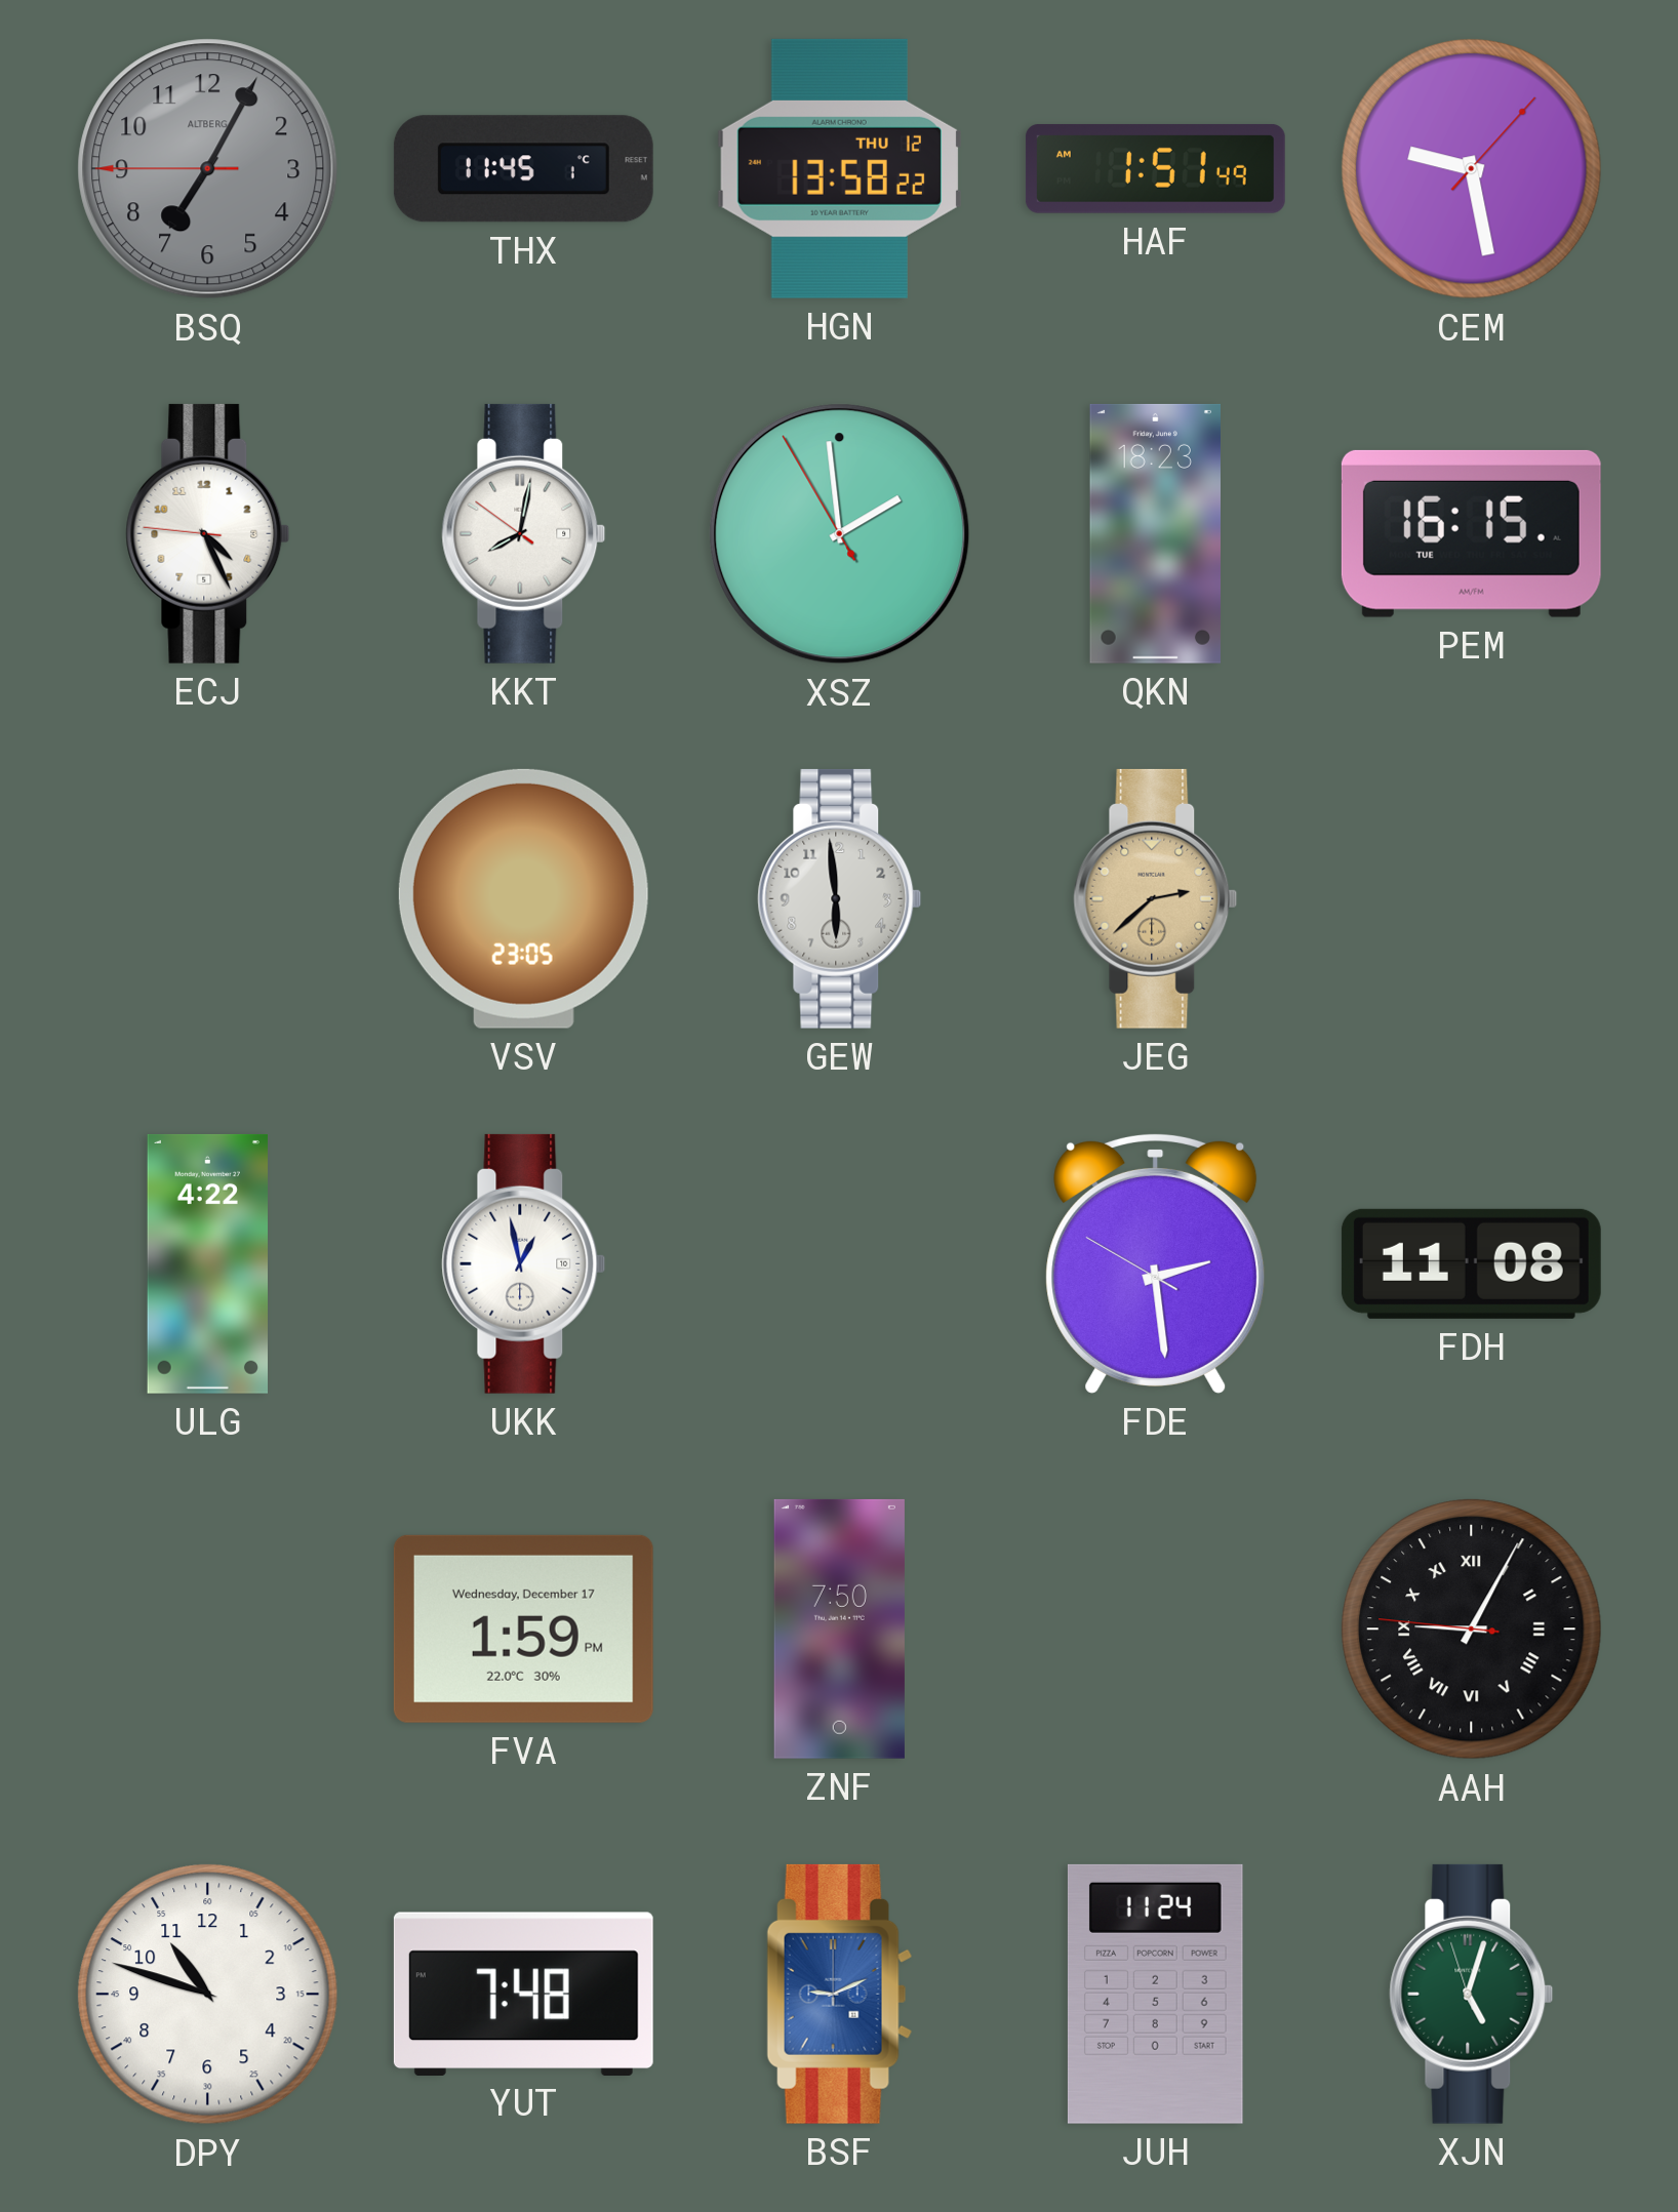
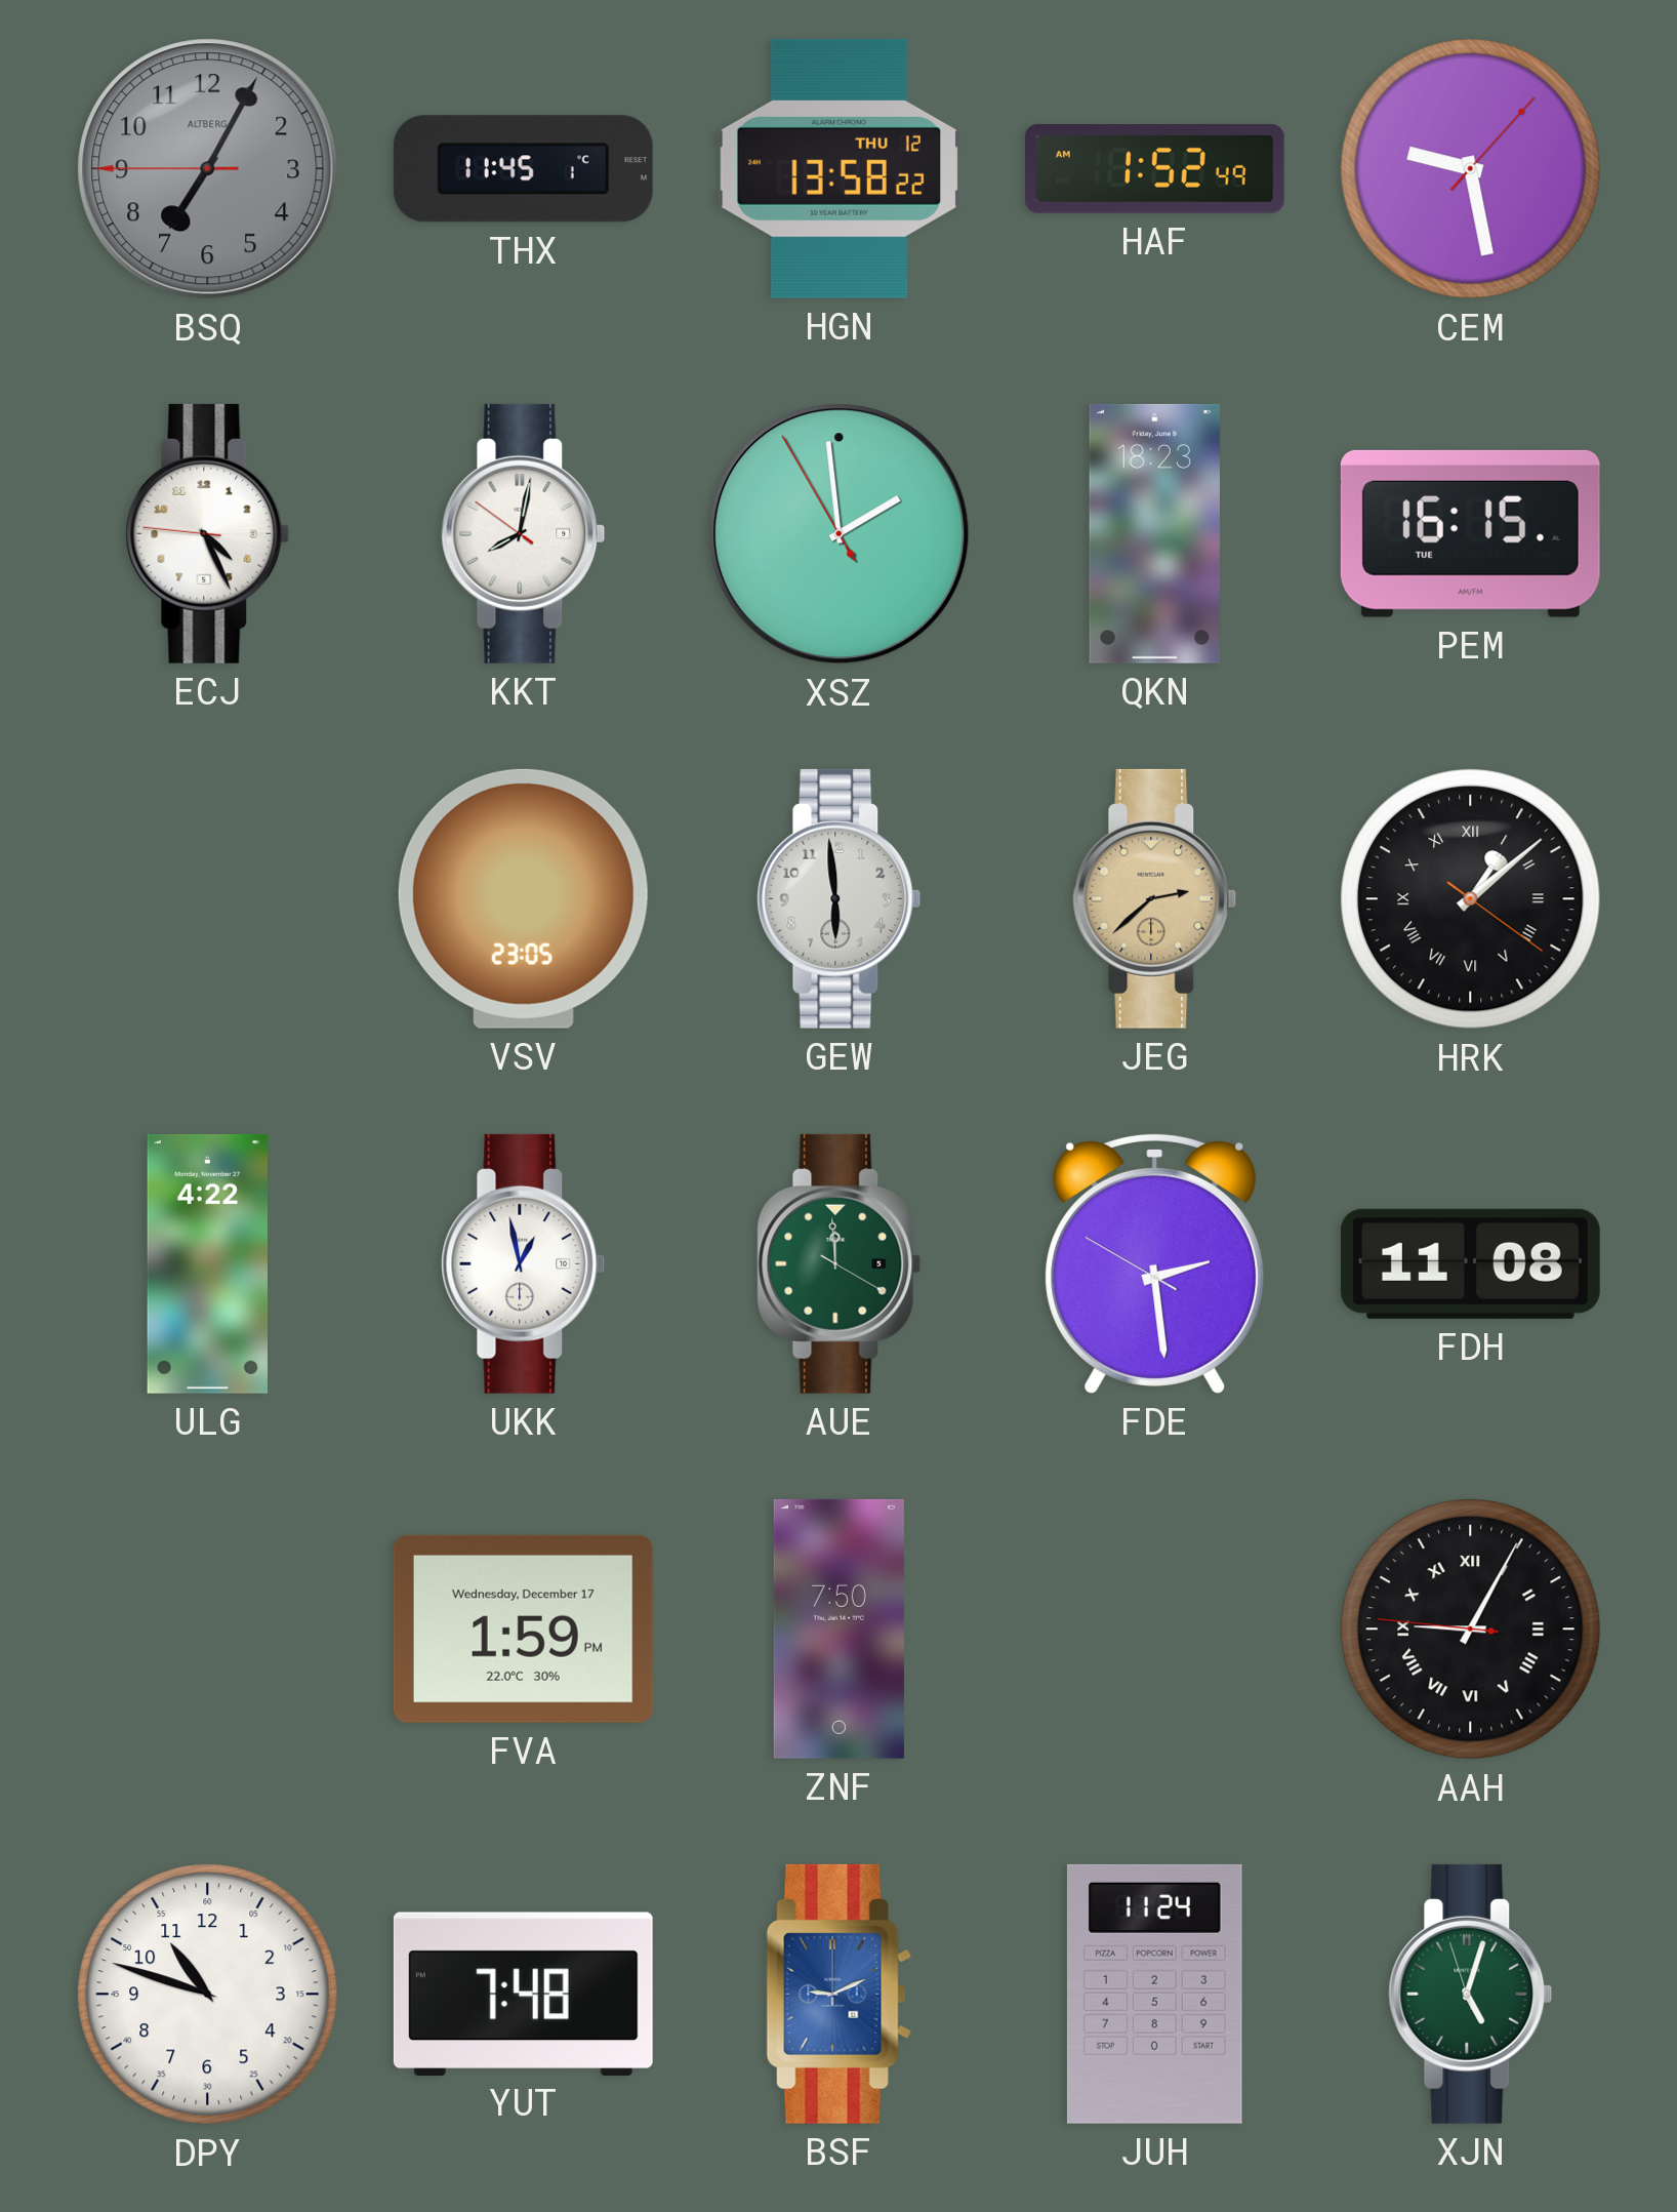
HAF: 1:51 -> 1:52 (1154, 168)
HRK: none -> 1:08 (1471, 899)
AUE: none -> 11:59 (840, 1263)
